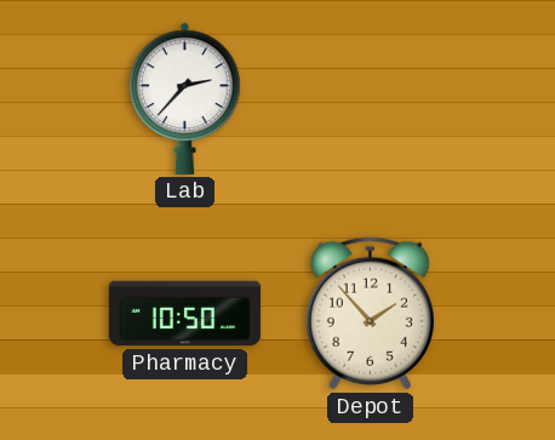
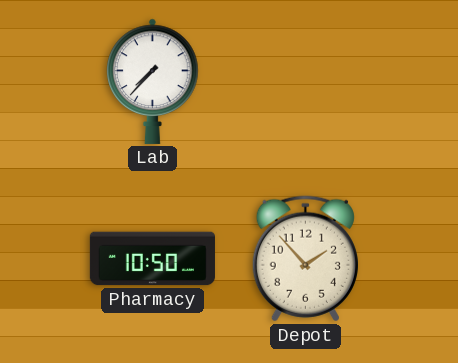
Lab: 2:37 -> 7:37 (153, 81)
